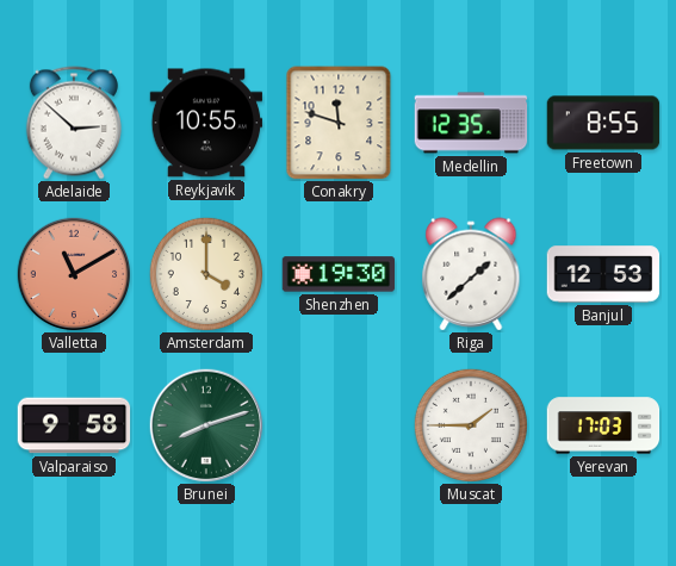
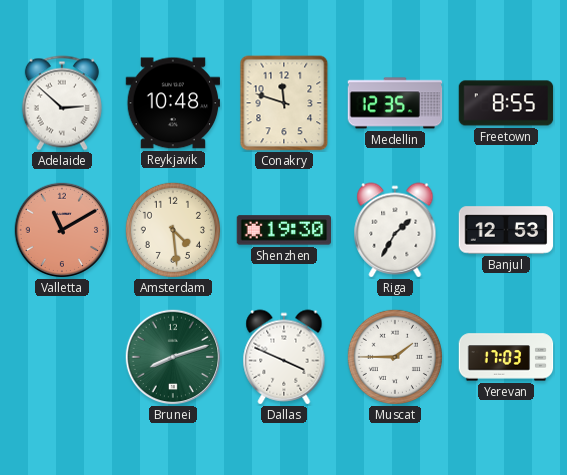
Reykjavik: 10:55 -> 10:48 (173, 103)
Amsterdam: 4:00 -> 4:29 (173, 230)
Riga: 1:38 -> 1:35 (395, 230)
Valparaiso: 9:58 -> none (74, 425)
Dallas: none -> 3:49 (284, 357)
